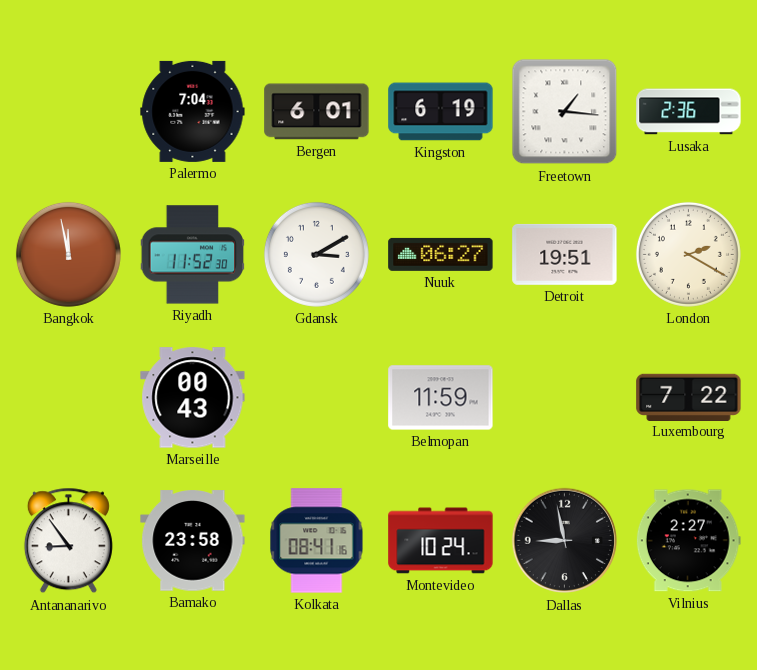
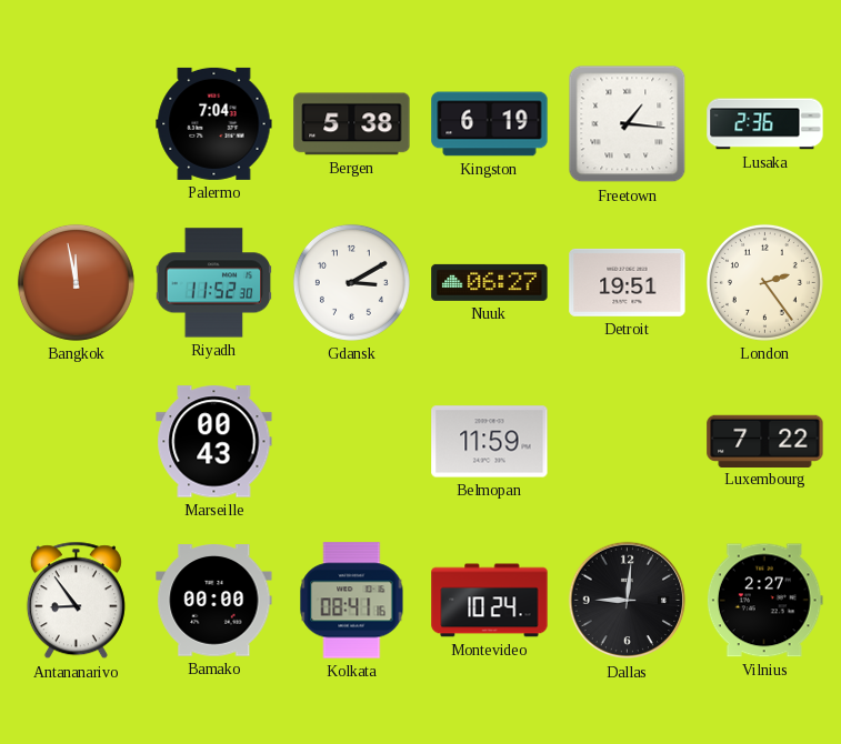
Bergen: 6:01 -> 5:38 (352, 124)
London: 2:20 -> 2:24 (764, 282)
Bamako: 23:58 -> 00:00 (214, 601)
Dallas: 8:58 -> 9:01 (628, 601)
